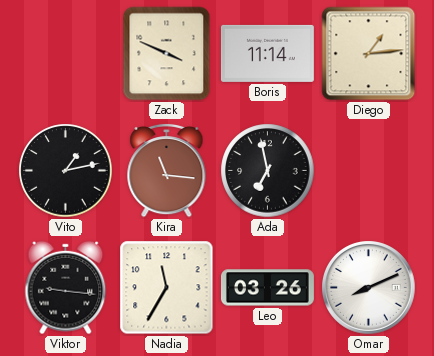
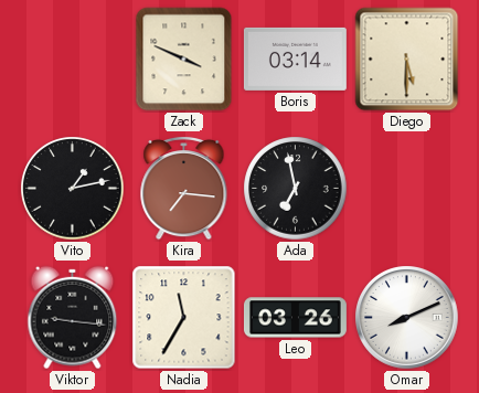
Boris: 11:14 -> 03:14 (295, 59)
Diego: 1:14 -> 5:30 (407, 60)
Kira: 11:16 -> 7:16 (184, 188)
